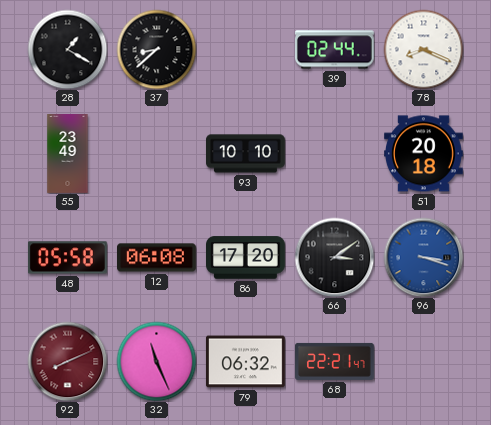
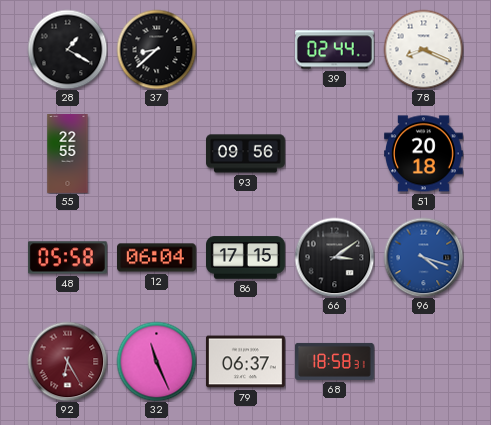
55: 23:49 -> 22:55 (68, 154)
93: 10:10 -> 09:56 (246, 154)
12: 06:08 -> 06:04 (157, 258)
86: 17:20 -> 17:15 (246, 258)
96: 3:18 -> 4:18 (423, 257)
92: 8:11 -> 6:25 (67, 361)
79: 06:32 -> 06:37 (245, 362)
68: 22:21 -> 18:58 (335, 361)
